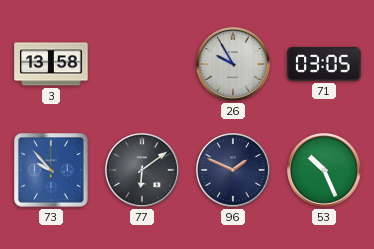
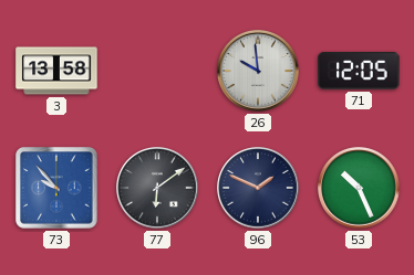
26: 9:55 -> 9:59 (258, 71)
71: 03:05 -> 12:05 (359, 71)
